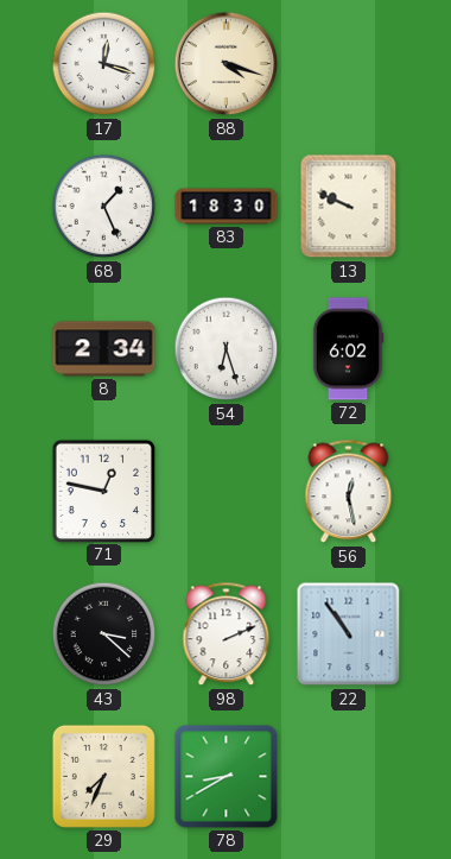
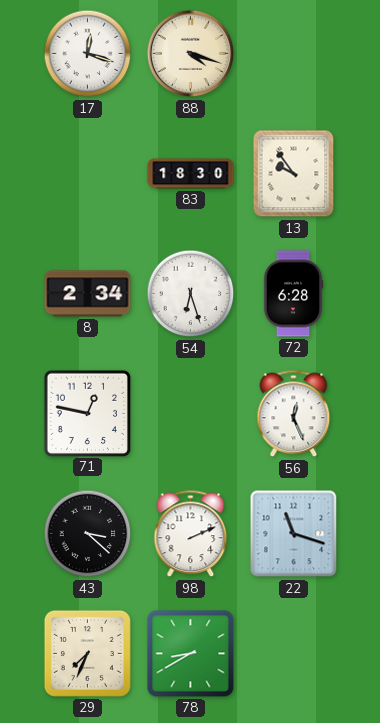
68: 1:26 -> none (104, 207)
13: 9:49 -> 9:54 (294, 174)
72: 6:02 -> 6:28 (293, 294)
56: 12:28 -> 12:26 (294, 414)
22: 10:54 -> 11:18 (294, 534)
